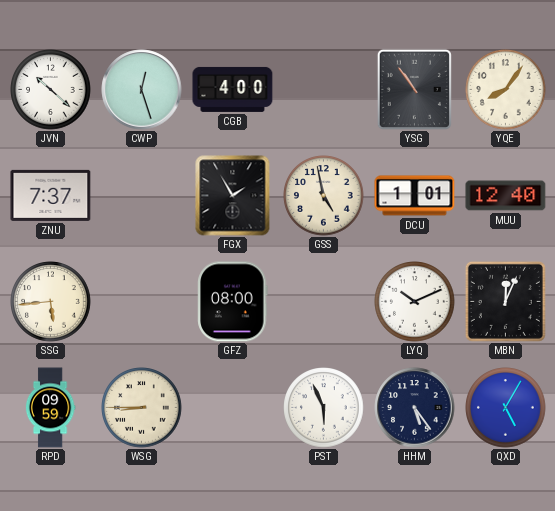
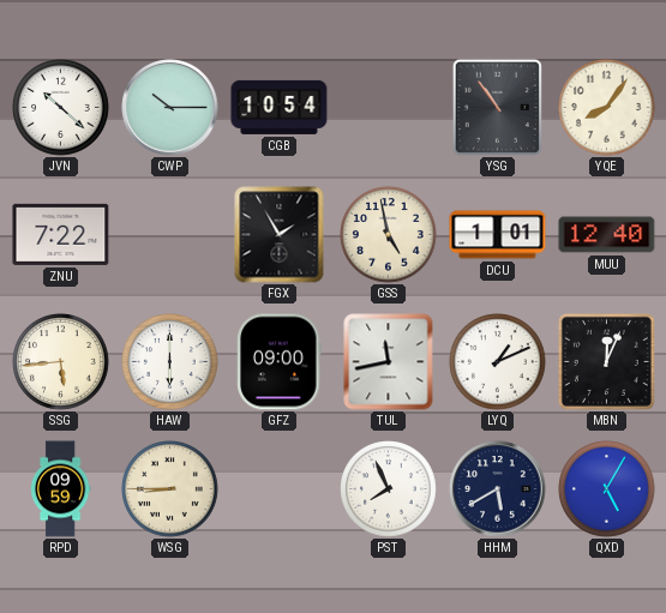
CWP: 12:27 -> 10:15 (170, 108)
CGB: 4:00 -> 10:54 (280, 107)
ZNU: 7:37 -> 7:22 (61, 234)
HAW: none -> 6:00 (170, 362)
GFZ: 08:00 -> 09:00 (280, 362)
TUL: none -> 11:43 (389, 362)
LYQ: 10:11 -> 1:11 (498, 362)
PST: 5:56 -> 7:56 (389, 489)
HHM: 5:24 -> 5:40 (498, 489)
